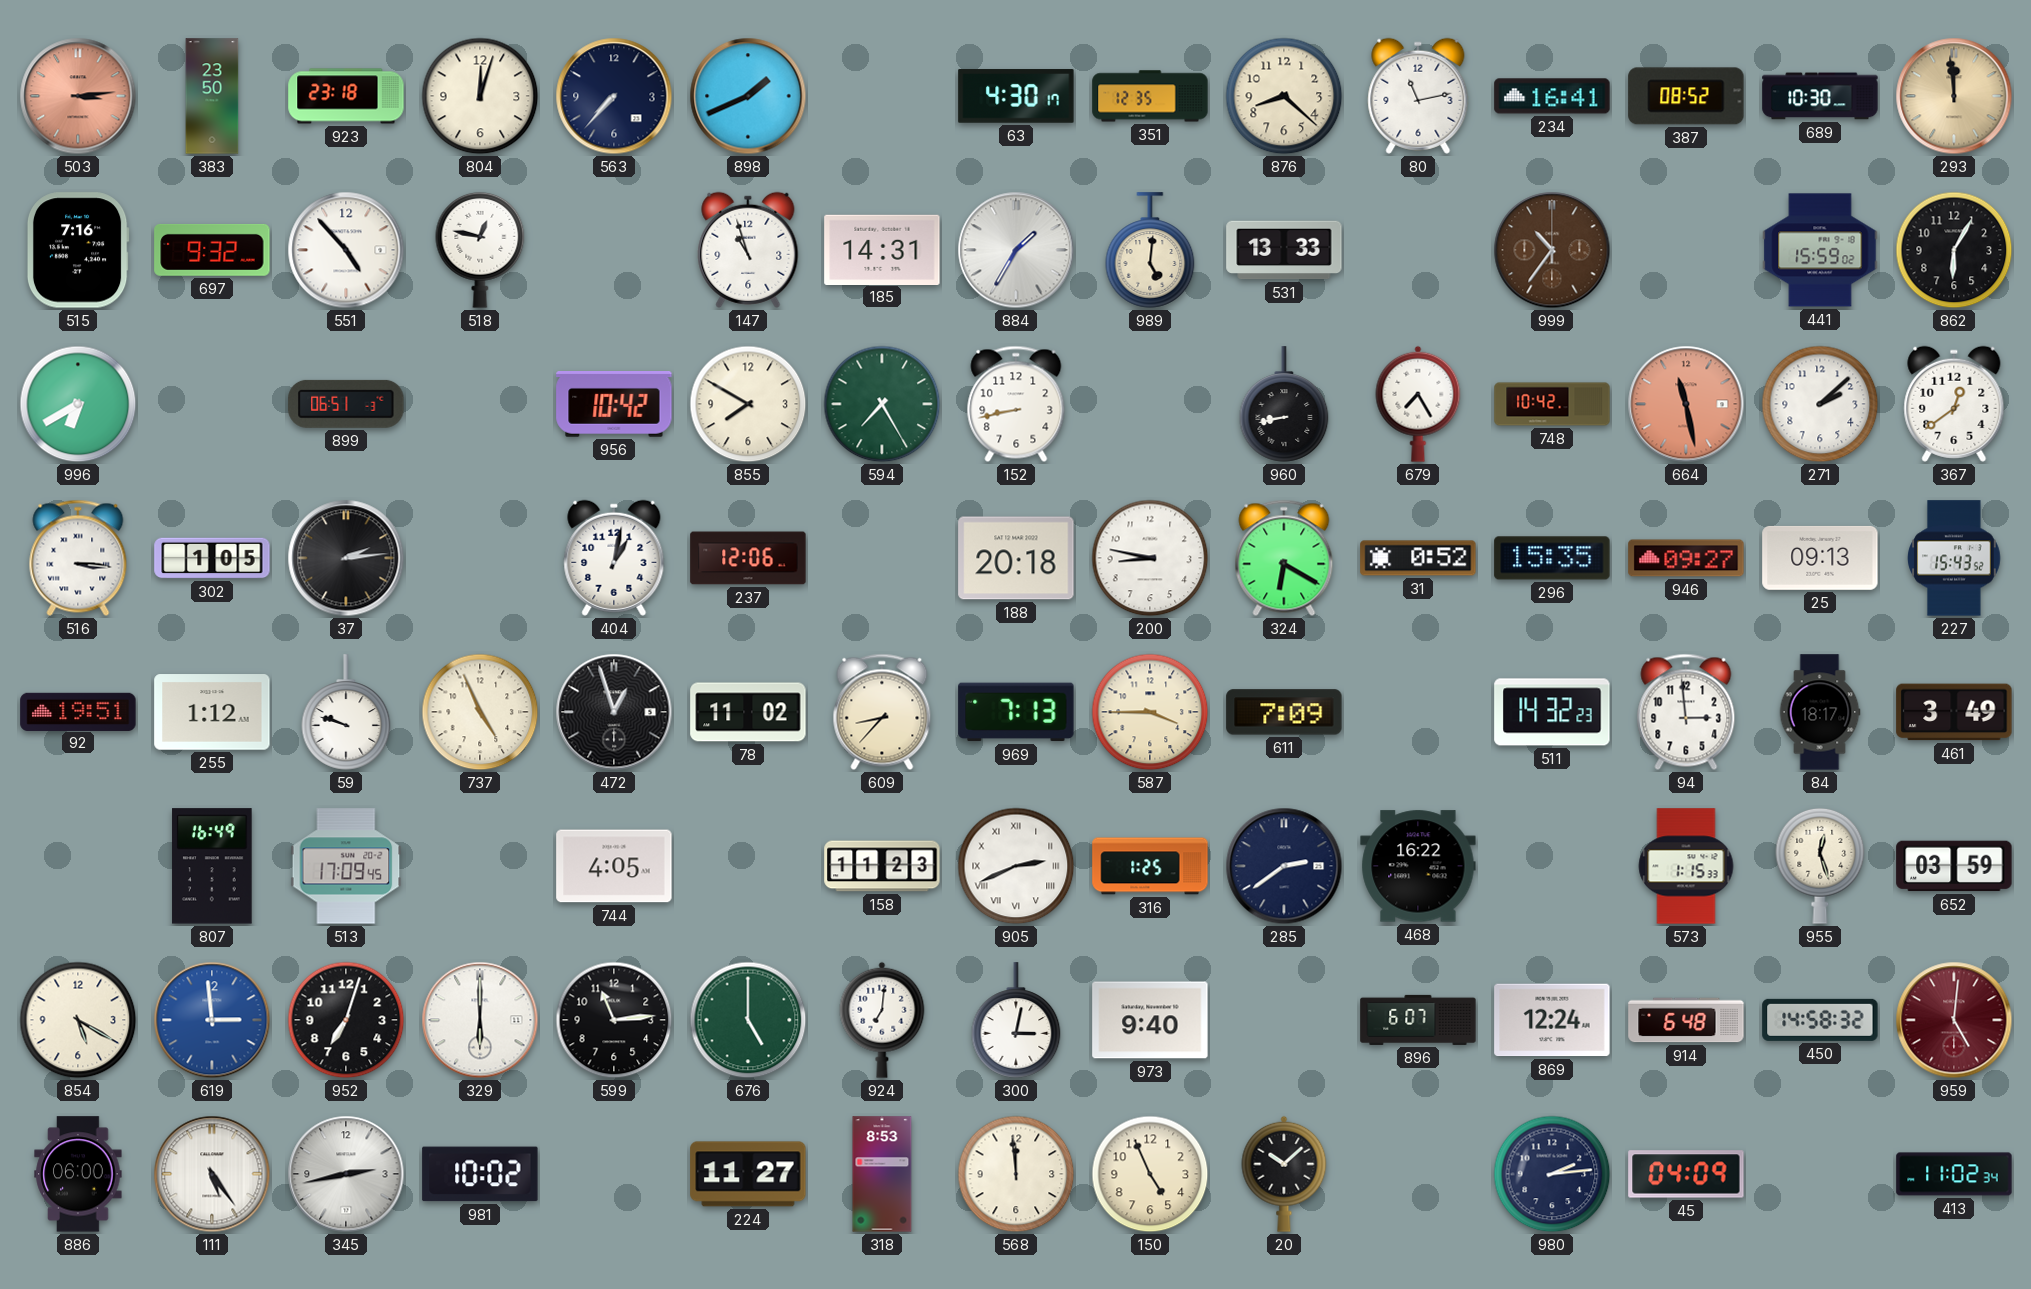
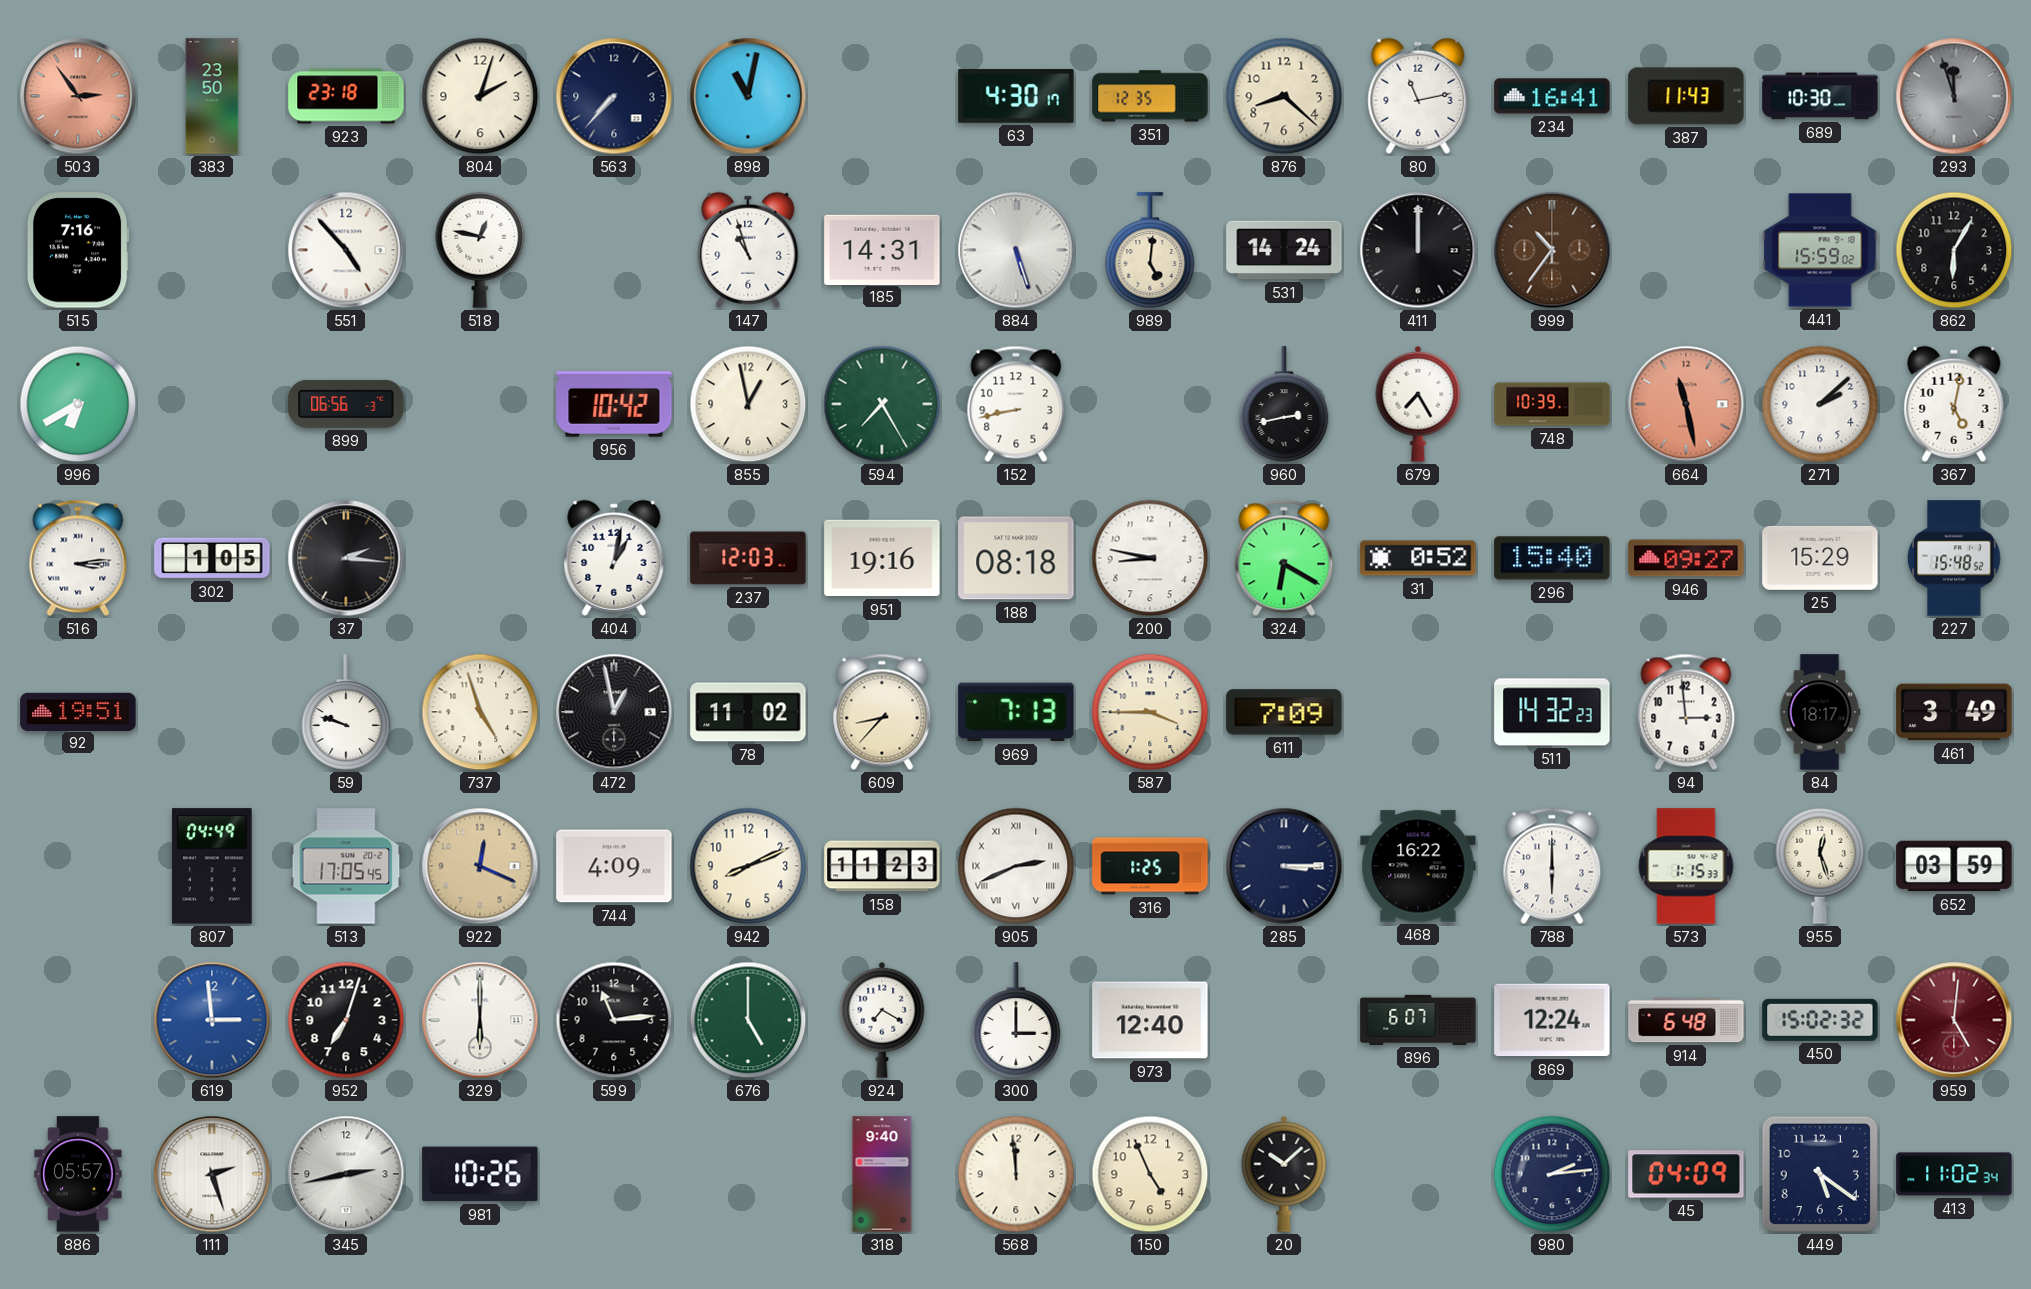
503: 3:14 -> 2:54 (78, 96)
804: 12:03 -> 2:03 (480, 96)
898: 1:41 -> 11:02 (748, 96)
387: 08:52 -> 11:43 (1686, 96)
293: 11:59 -> 11:57 (1954, 96)
293 dial: champagne -> grey (1954, 96)
697: 9:32 -> none (212, 250)
884: 1:35 -> 5:27 (1016, 250)
531: 13:33 -> 14:24 (1284, 250)
411: none -> 12:00 (1418, 250)
899: 06:51 -> 06:56 (346, 404)
855: 7:50 -> 12:58 (748, 404)
960: 8:43 -> 2:43 (1284, 404)
748: 10:42 -> 10:39 (1552, 404)
367: 12:39 -> 5:02 (1954, 404)
516: 3:16 -> 3:14 (78, 558)
37: 2:14 -> 2:16 (346, 558)
237: 12:06 -> 12:03 (748, 558)
951: none -> 19:16 (882, 558)
188: 20:18 -> 08:18 (1016, 558)
296: 15:35 -> 15:40 (1552, 558)
25: 09:13 -> 15:29 (1820, 558)
227: 15:43 -> 15:48 (1954, 558)
255: 1:12 -> none (212, 712)
737: 4:56 -> 4:57 (480, 712)
472: 12:57 -> 12:58 (614, 712)
807: 16:49 -> 04:49 (212, 866)
513: 17:09 -> 17:05 (346, 866)
922: none -> 12:19 (480, 866)
744: 4:05 -> 4:09 (614, 866)
942: none -> 8:11 (748, 866)
285: 2:39 -> 3:15 (1284, 866)
788: none -> 6:00 (1552, 866)
854: 5:20 -> none (78, 1020)
924: 7:01 -> 7:20 (882, 1020)
300: 3:02 -> 3:00 (1016, 1020)
973: 9:40 -> 12:40 (1150, 1020)
450: 14:58 -> 15:02 (1820, 1020)
886: 06:00 -> 05:57 (78, 1174)
111: 5:24 -> 2:27 (212, 1174)
981: 10:02 -> 10:26 (480, 1174)
224: 11:27 -> none (748, 1174)
318: 8:53 -> 9:40 (882, 1174)
449: none -> 5:21 (1820, 1174)
